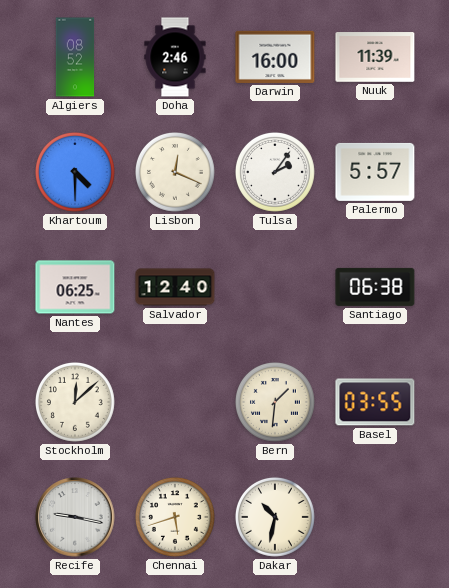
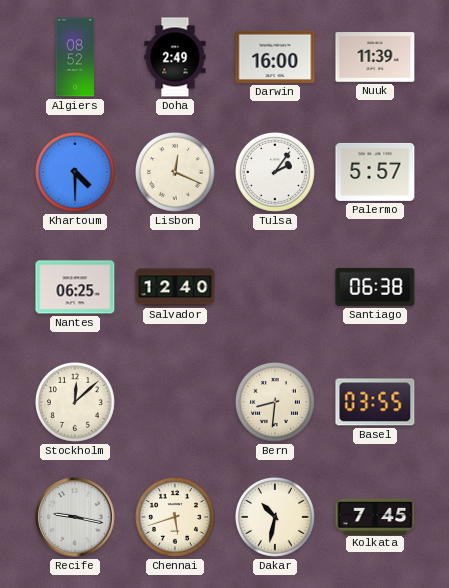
Doha: 2:46 -> 2:49 (175, 57)
Bern: 1:31 -> 8:31 (275, 402)
Kolkata: none -> 7:45 (375, 516)
